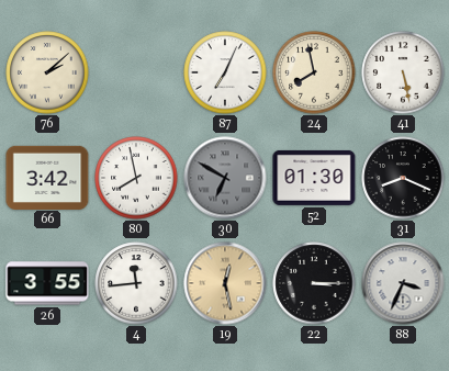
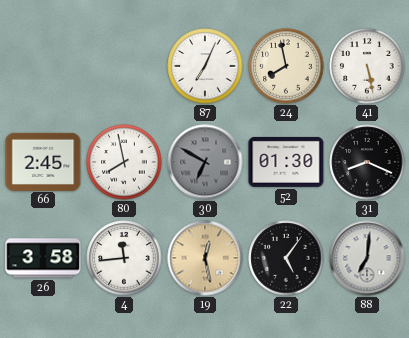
76: 2:08 -> none (47, 72)
66: 3:42 -> 2:45 (43, 161)
26: 3:55 -> 3:58 (43, 258)
22: 3:15 -> 5:06 (286, 258)
88: 3:34 -> 7:01 (367, 258)
